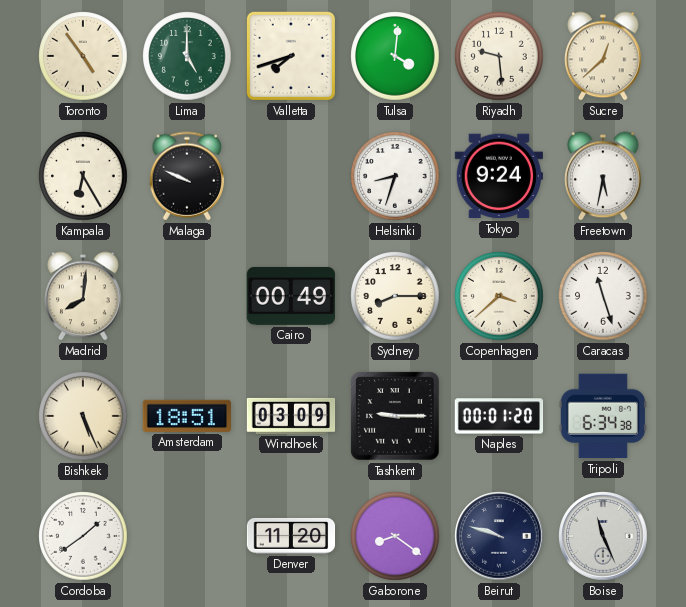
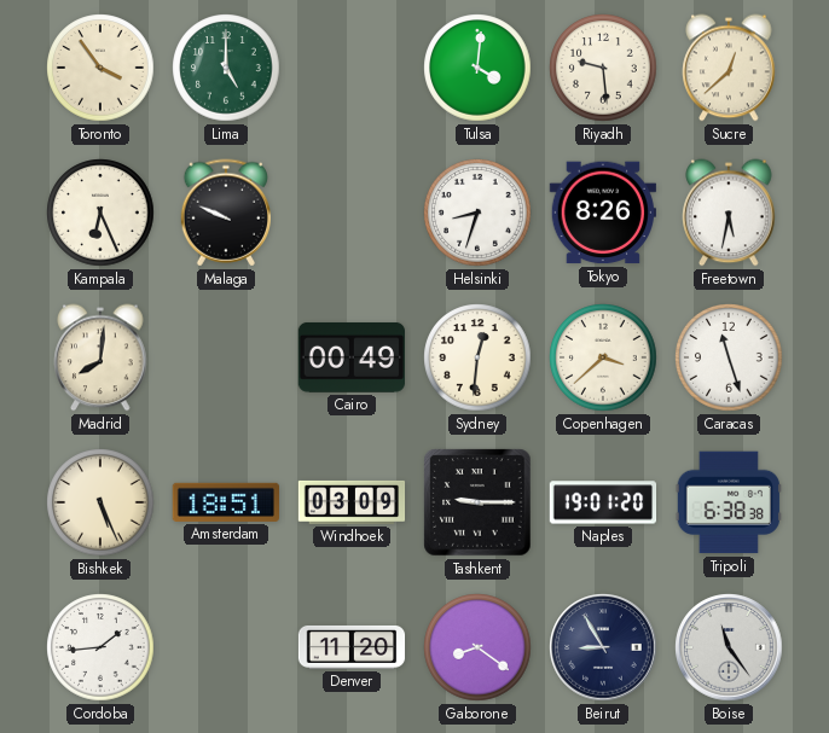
Toronto: 4:54 -> 3:54 (100, 68)
Valletta: 7:42 -> none (291, 56)
Kampala: 6:25 -> 6:26 (100, 213)
Tokyo: 9:24 -> 8:26 (602, 213)
Sydney: 8:15 -> 12:31 (477, 357)
Naples: 00:01 -> 19:01 (603, 502)
Tripoli: 6:34 -> 6:38 (729, 502)
Cordoba: 1:39 -> 1:44 (100, 647)
Beirut: 9:48 -> 8:55 (603, 647)
Boise: 11:26 -> 11:24 (729, 647)
